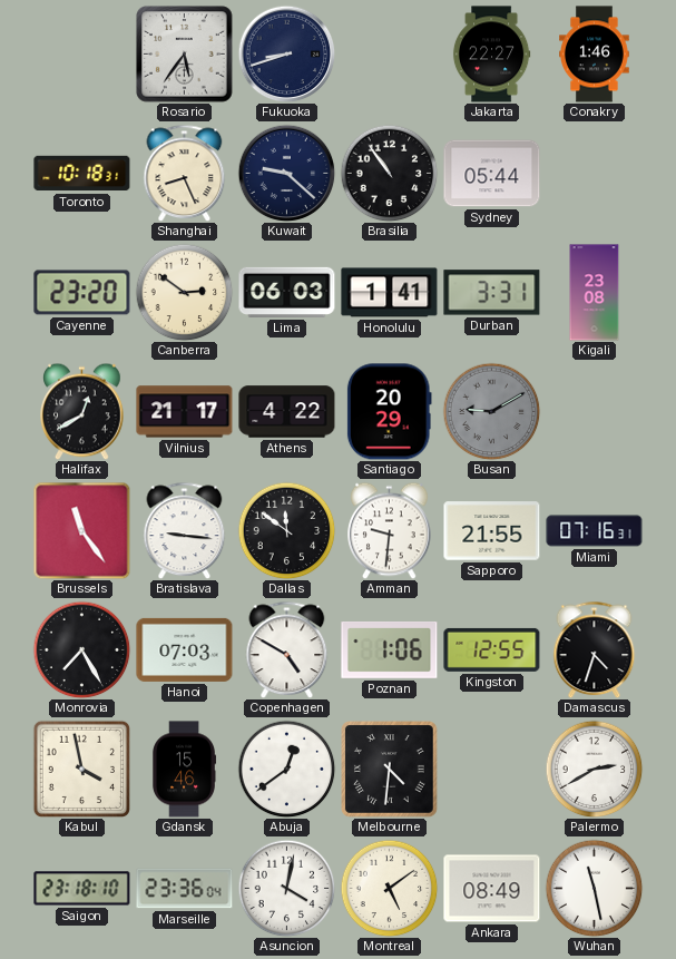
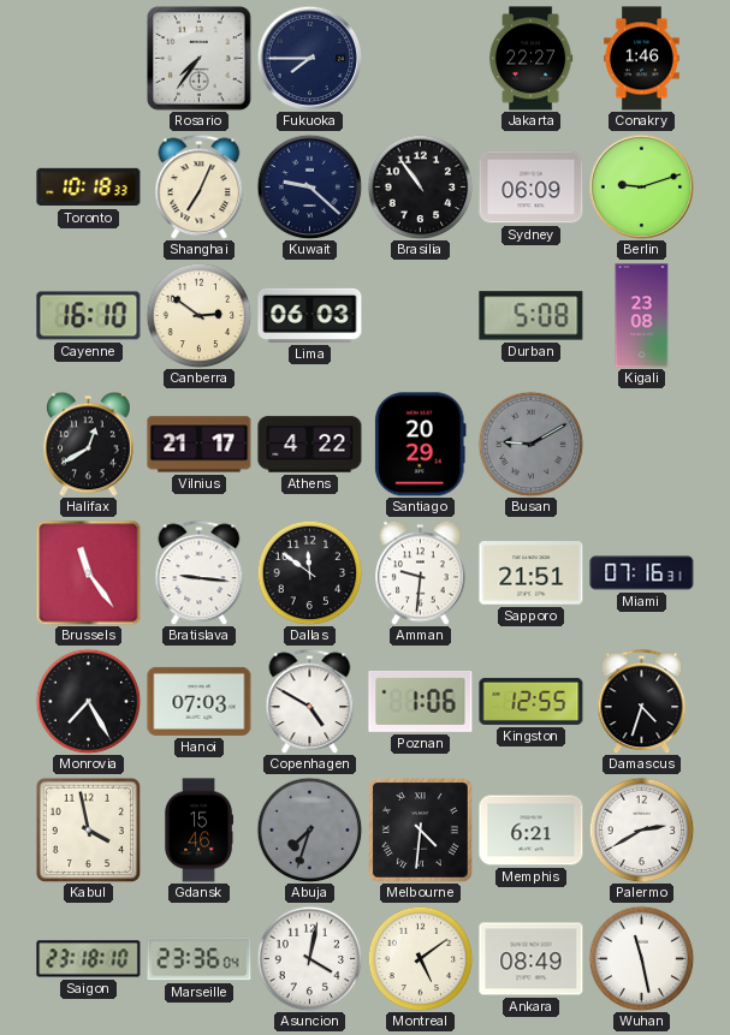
Rosario: 5:36 -> 7:36 (200, 59)
Fukuoka: 8:42 -> 7:45 (309, 58)
Toronto: 10:18:31 -> 10:18:33 (89, 188)
Shanghai: 8:26 -> 7:04 (200, 186)
Sydney: 05:44 -> 06:09 (532, 188)
Berlin: none -> 9:12 (641, 186)
Cayenne: 23:20 -> 16:10 (89, 316)
Honolulu: 1:41 -> none (390, 293)
Durban: 3:31 -> 5:08 (532, 316)
Sapporo: 21:55 -> 21:51 (532, 573)
Abuja: 12:39 -> 7:33 (309, 829)
Abuja dial: white -> grey (309, 829)
Memphis: none -> 6:21 (532, 831)
